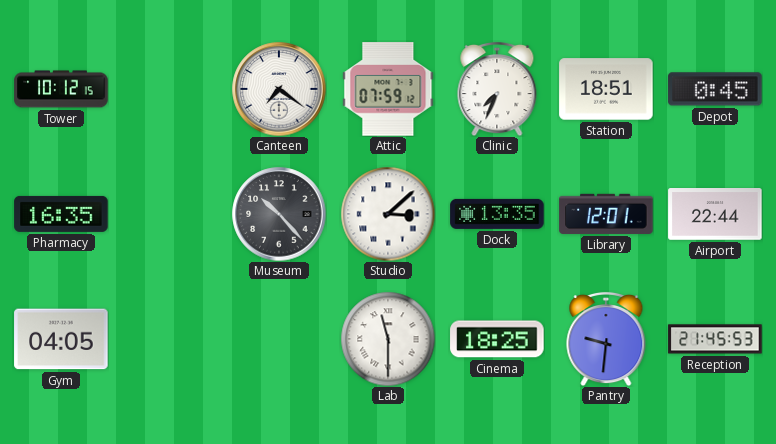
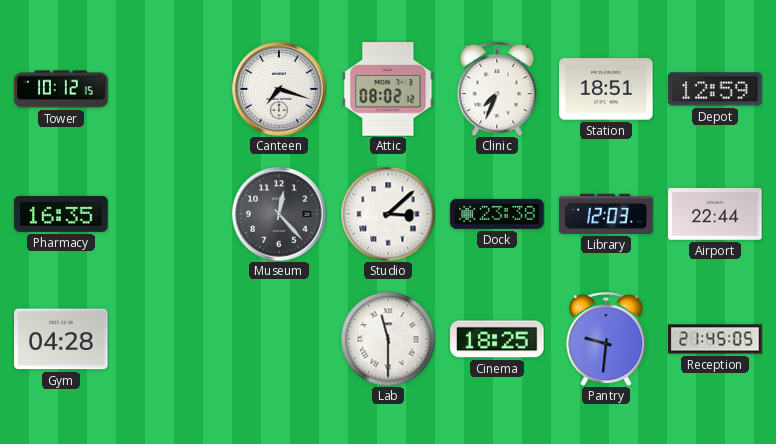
Canteen: 7:21 -> 7:18 (279, 89)
Attic: 07:59 -> 08:02 (388, 89)
Depot: 0:45 -> 12:59 (715, 89)
Museum: 10:23 -> 12:23 (279, 214)
Dock: 13:35 -> 23:38 (497, 214)
Library: 12:01 -> 12:03 (606, 214)
Gym: 04:05 -> 04:28 (61, 339)
Reception: 21:45:53 -> 21:45:05 (715, 339)
